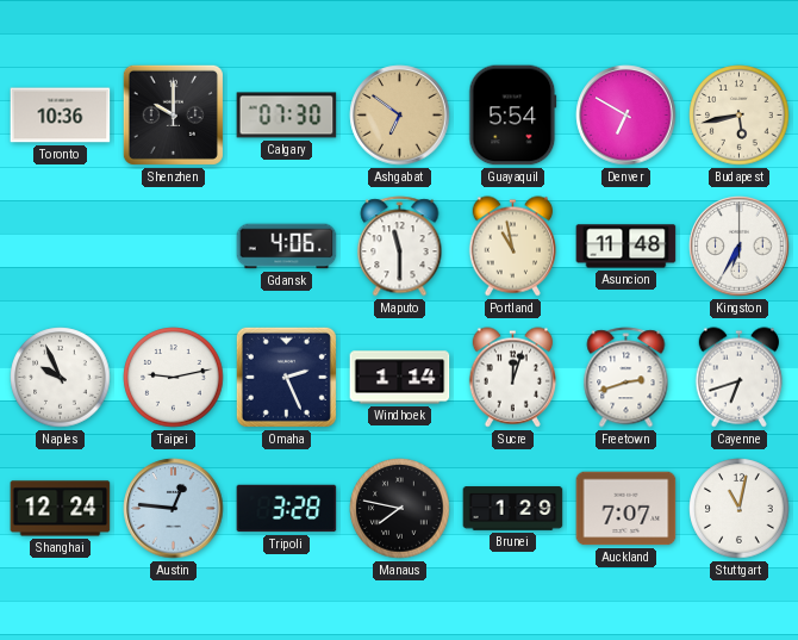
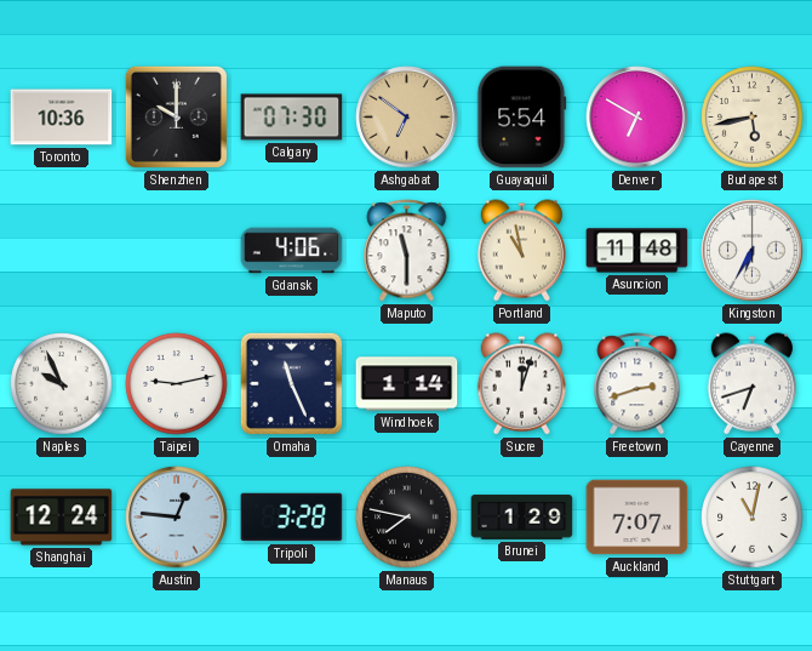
Omaha: 2:26 -> 11:26 (291, 383)
